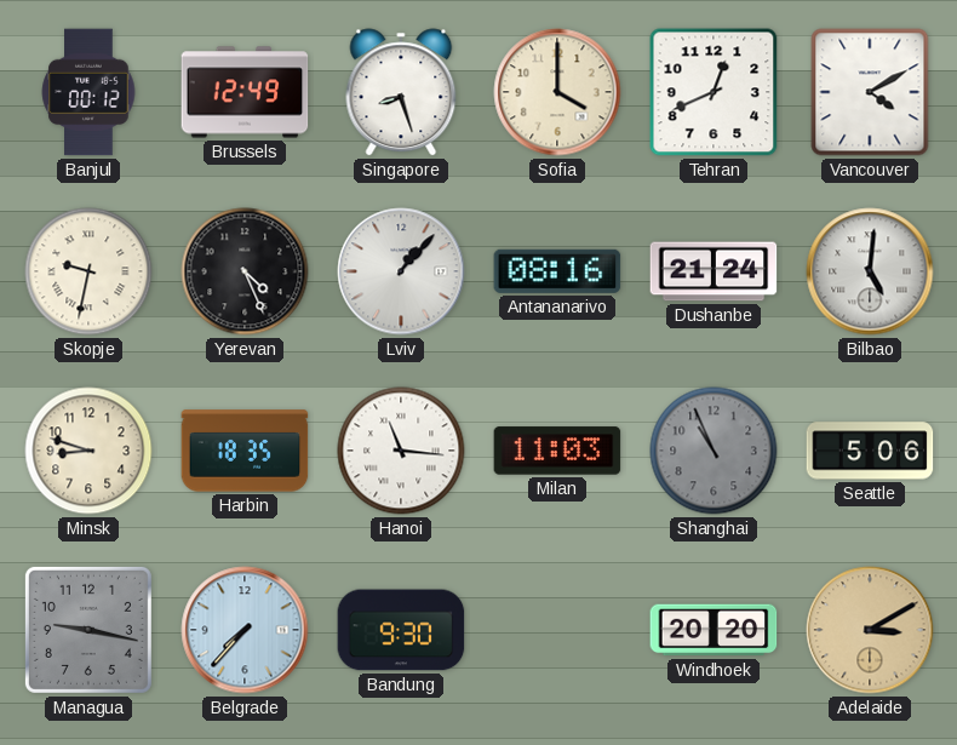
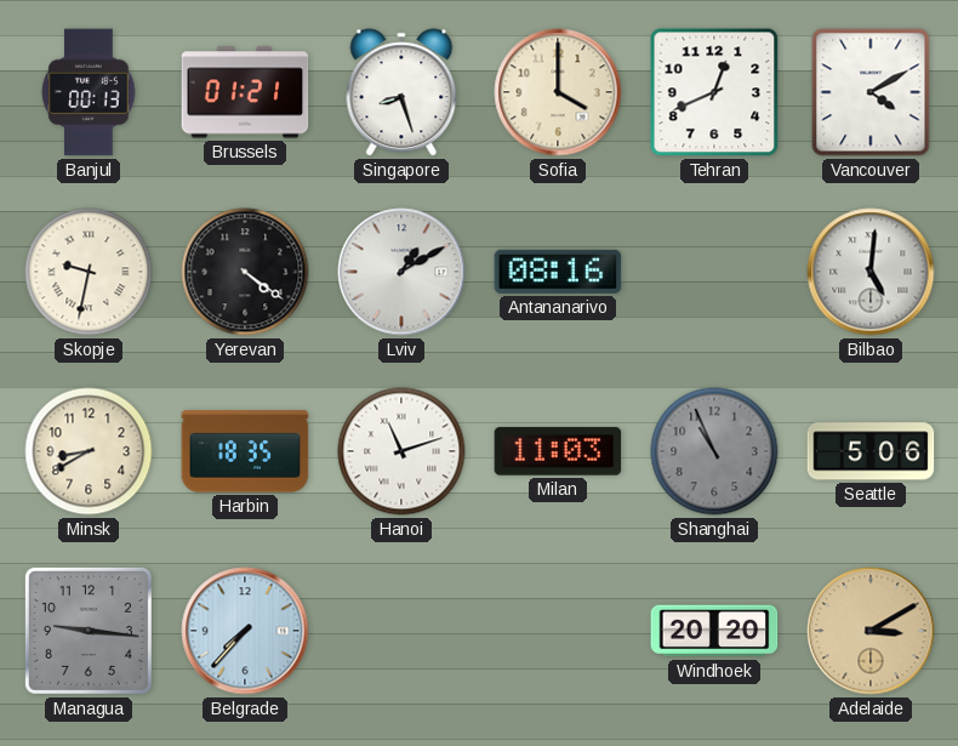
Banjul: 00:12 -> 00:13 (89, 92)
Brussels: 12:49 -> 01:21 (245, 92)
Yerevan: 4:26 -> 4:21 (245, 272)
Lviv: 1:07 -> 1:10 (401, 272)
Dushanbe: 21:24 -> none (714, 271)
Minsk: 8:48 -> 8:40 (89, 451)
Hanoi: 11:16 -> 11:12 (401, 451)
Managua: 9:17 -> 9:16 (89, 631)
Bandung: 9:30 -> none (401, 630)
